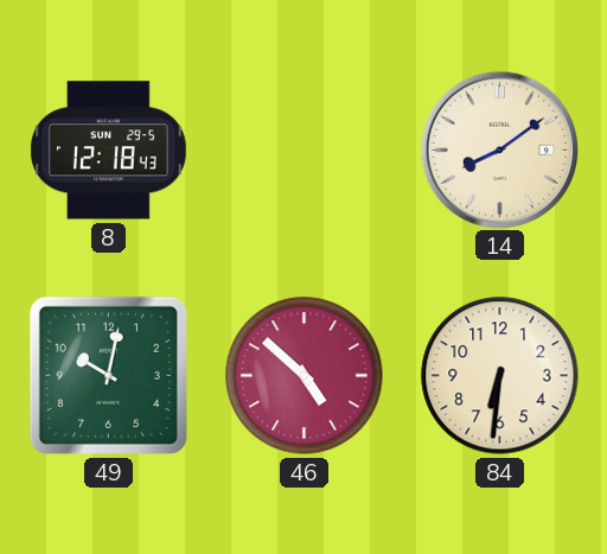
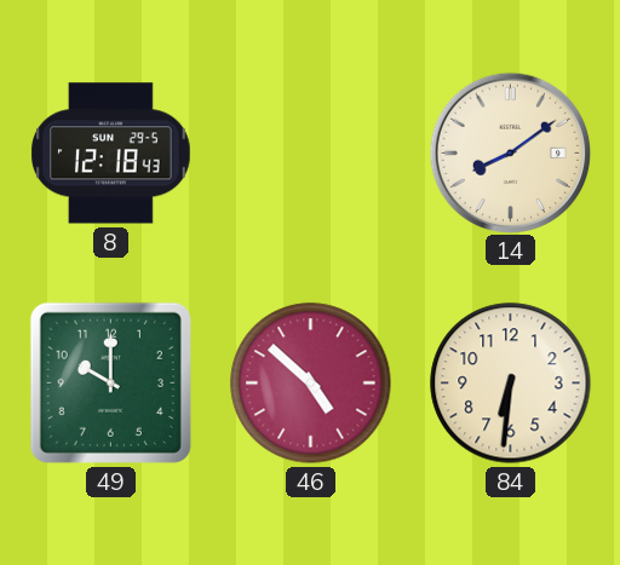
49: 10:02 -> 10:00 (110, 382)
